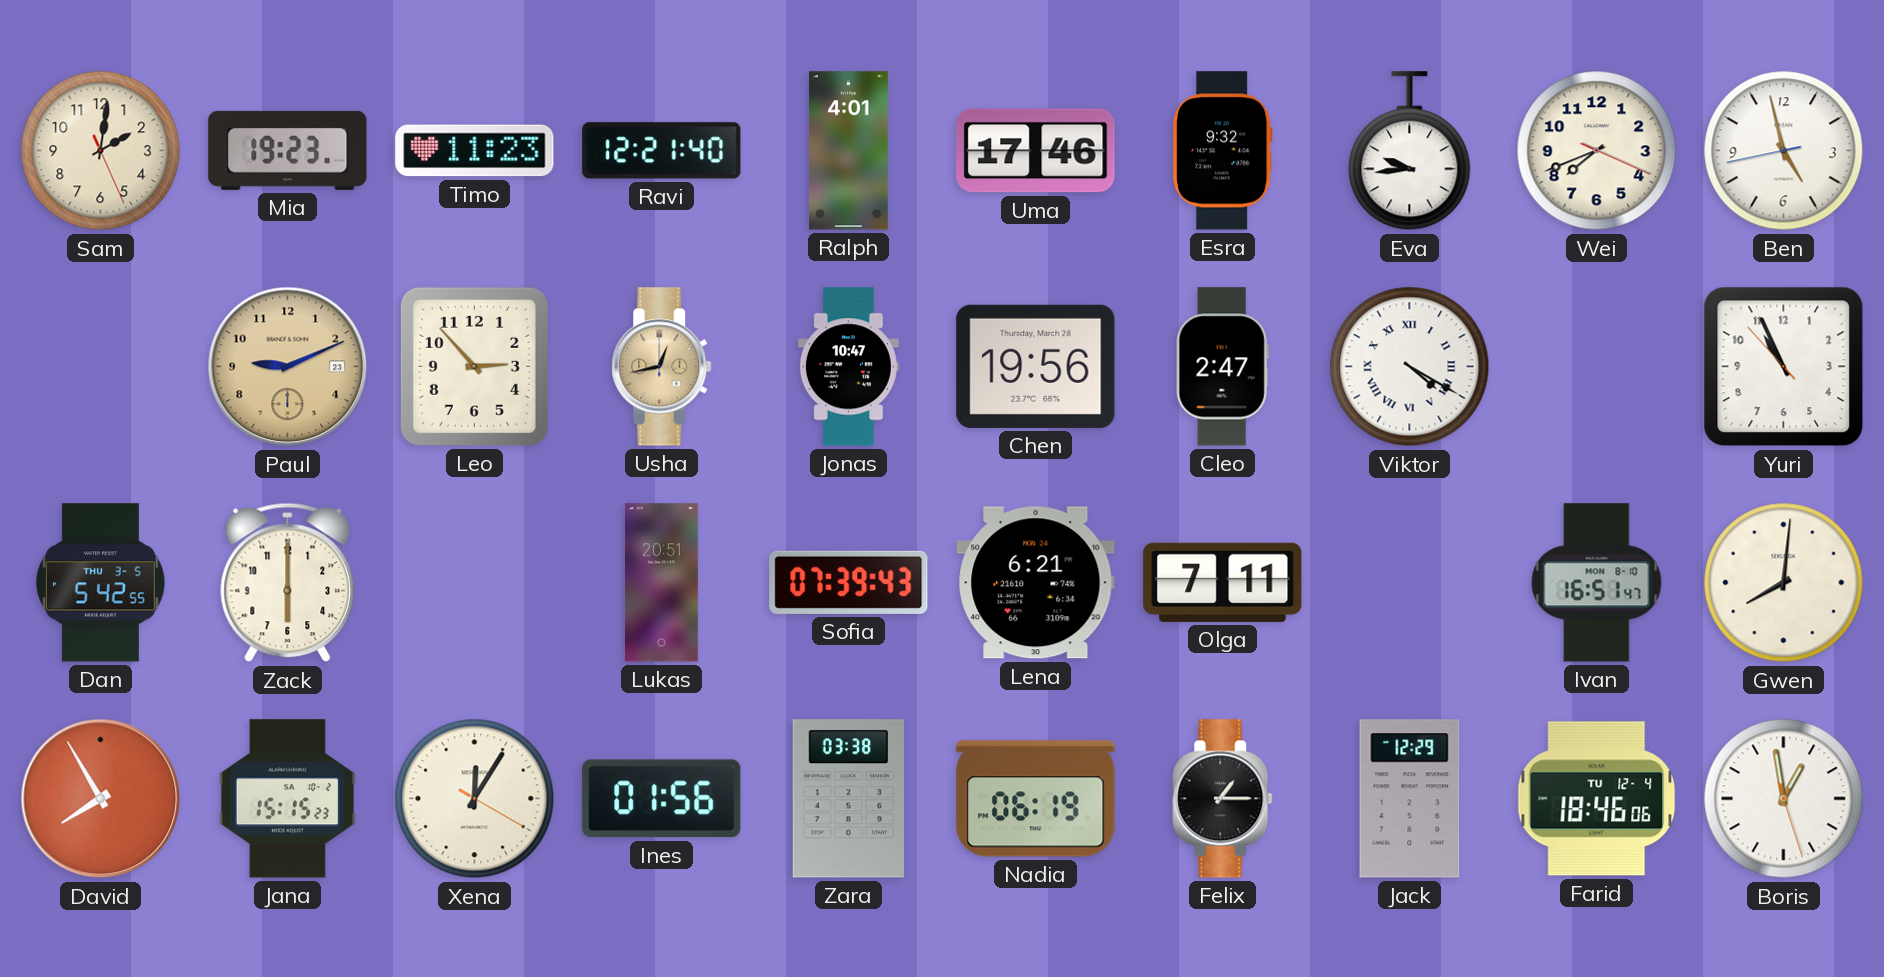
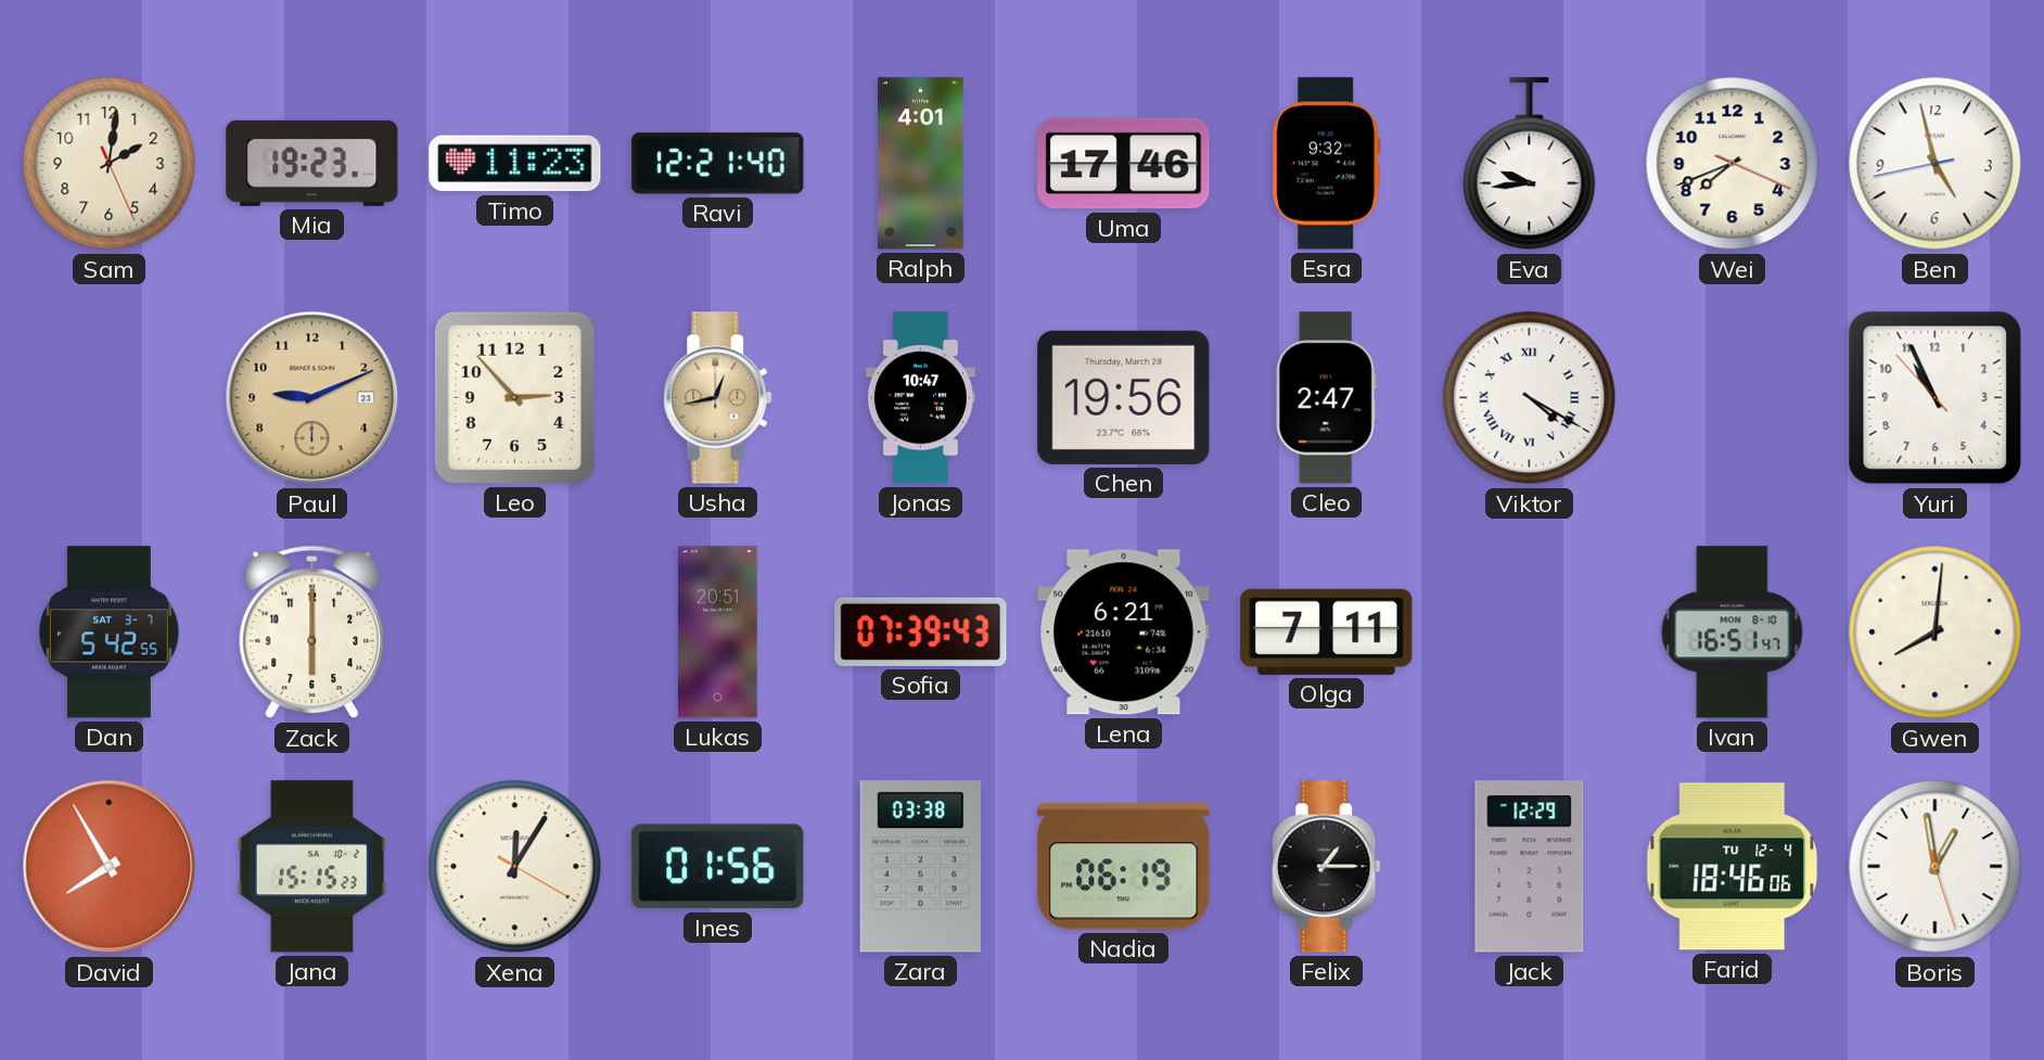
Dan date: THU 3-5 -> SAT 3-7 (110, 633)
